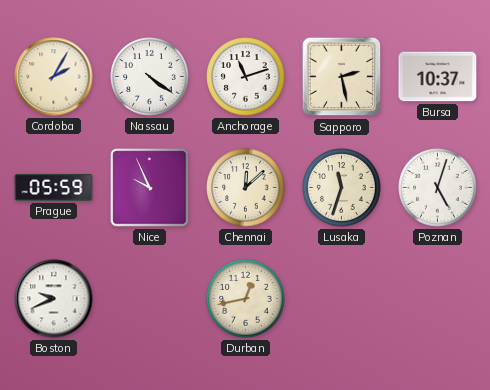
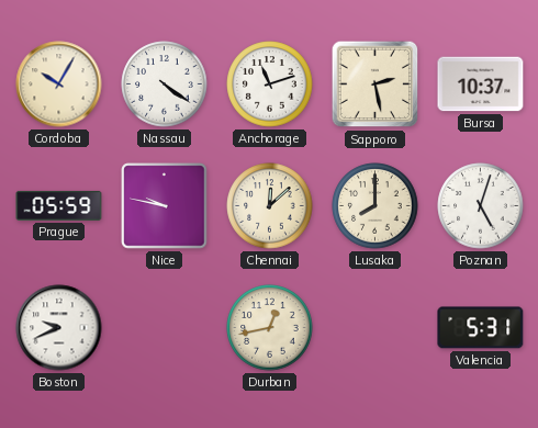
Cordoba: 2:05 -> 10:05 (59, 85)
Nice: 9:56 -> 9:47 (165, 206)
Lusaka: 11:33 -> 8:00 (376, 206)
Valencia: none -> 5:31 (481, 328)
